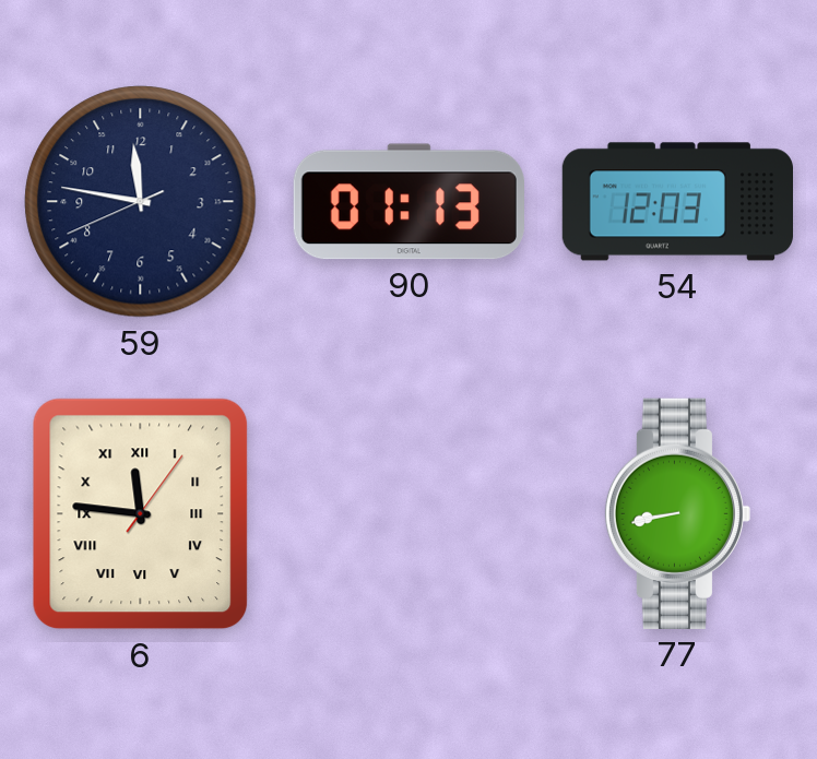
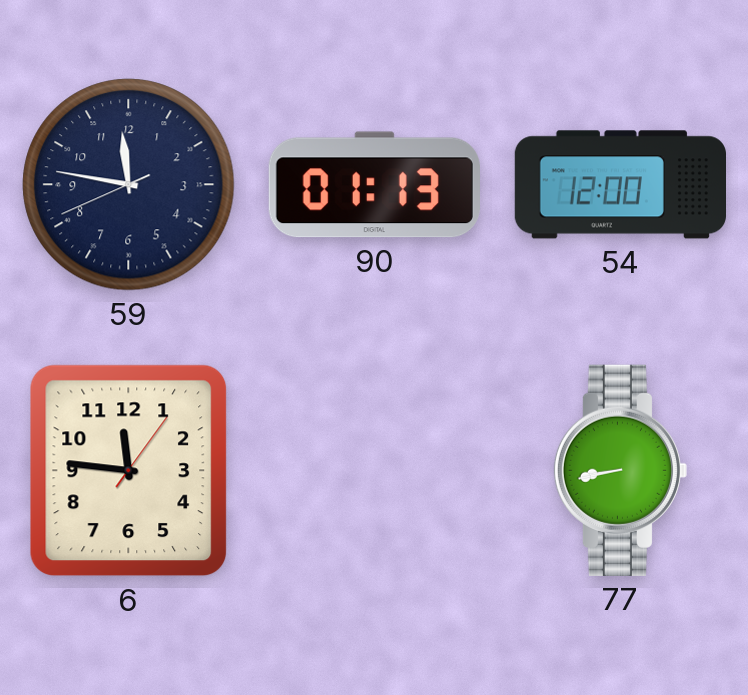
54: 12:03 -> 12:00 (620, 185)
6 numerals: Roman -> Arabic (129, 471)
